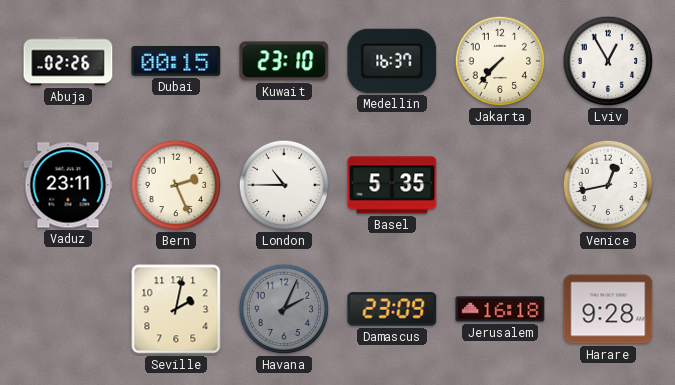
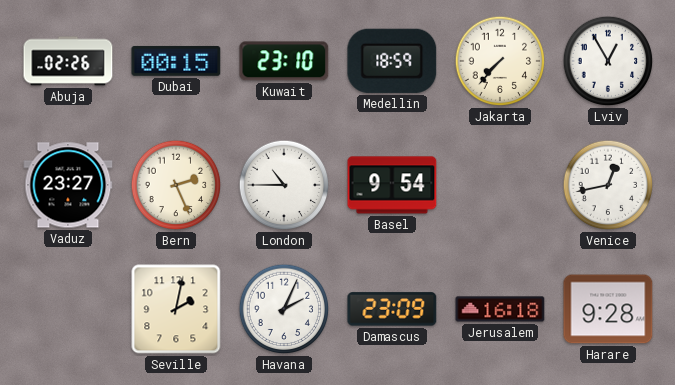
Medellin: 16:37 -> 18:59 (392, 61)
Vaduz: 23:11 -> 23:27 (68, 185)
Basel: 5:35 -> 9:54 (392, 185)
Havana dial: grey -> white (284, 309)
